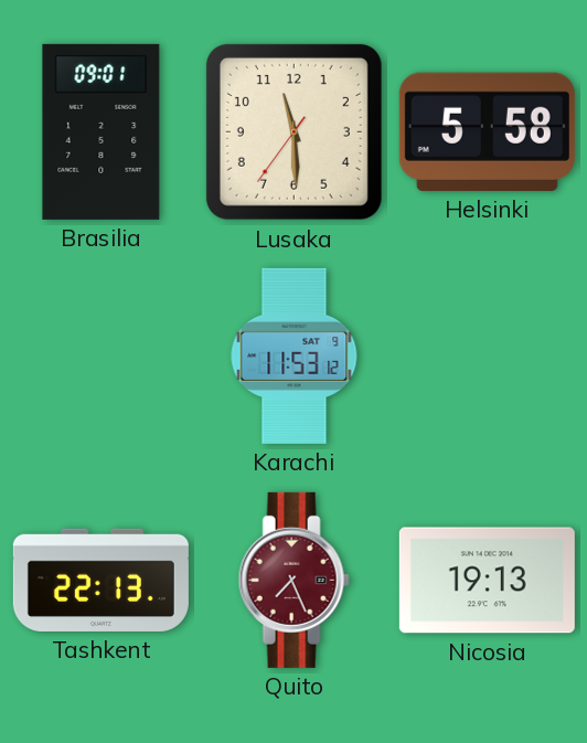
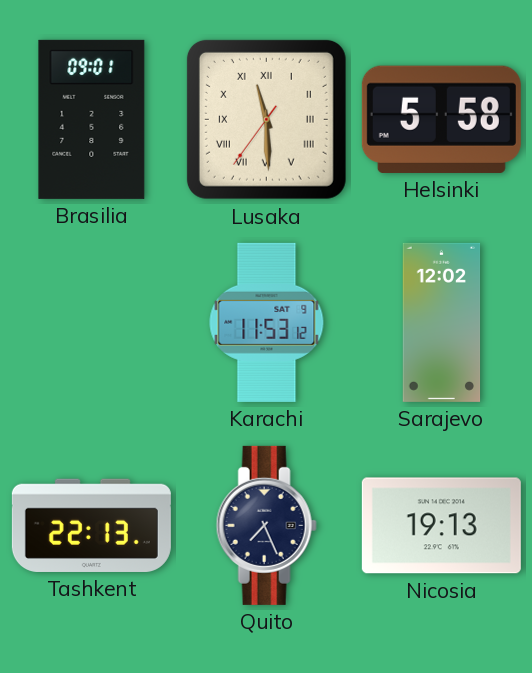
Lusaka numerals: Arabic -> Roman (266, 119)
Sarajevo: none -> 12:02 (442, 322)
Quito dial: burgundy -> navy (266, 525)
